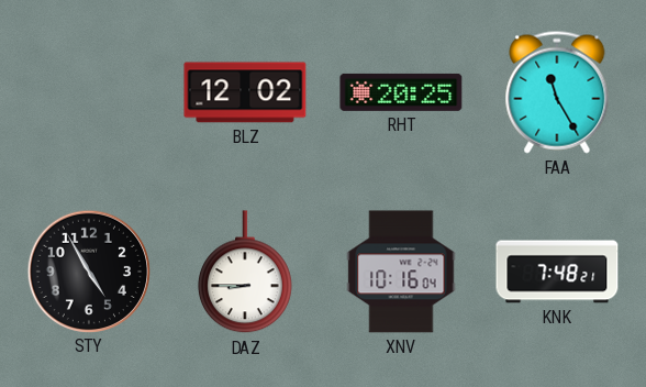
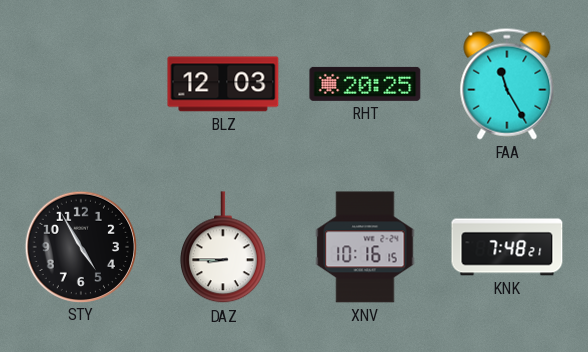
BLZ: 12:02 -> 12:03 (223, 84)
XNV: 10:16:04 -> 10:16:15 (365, 247)
